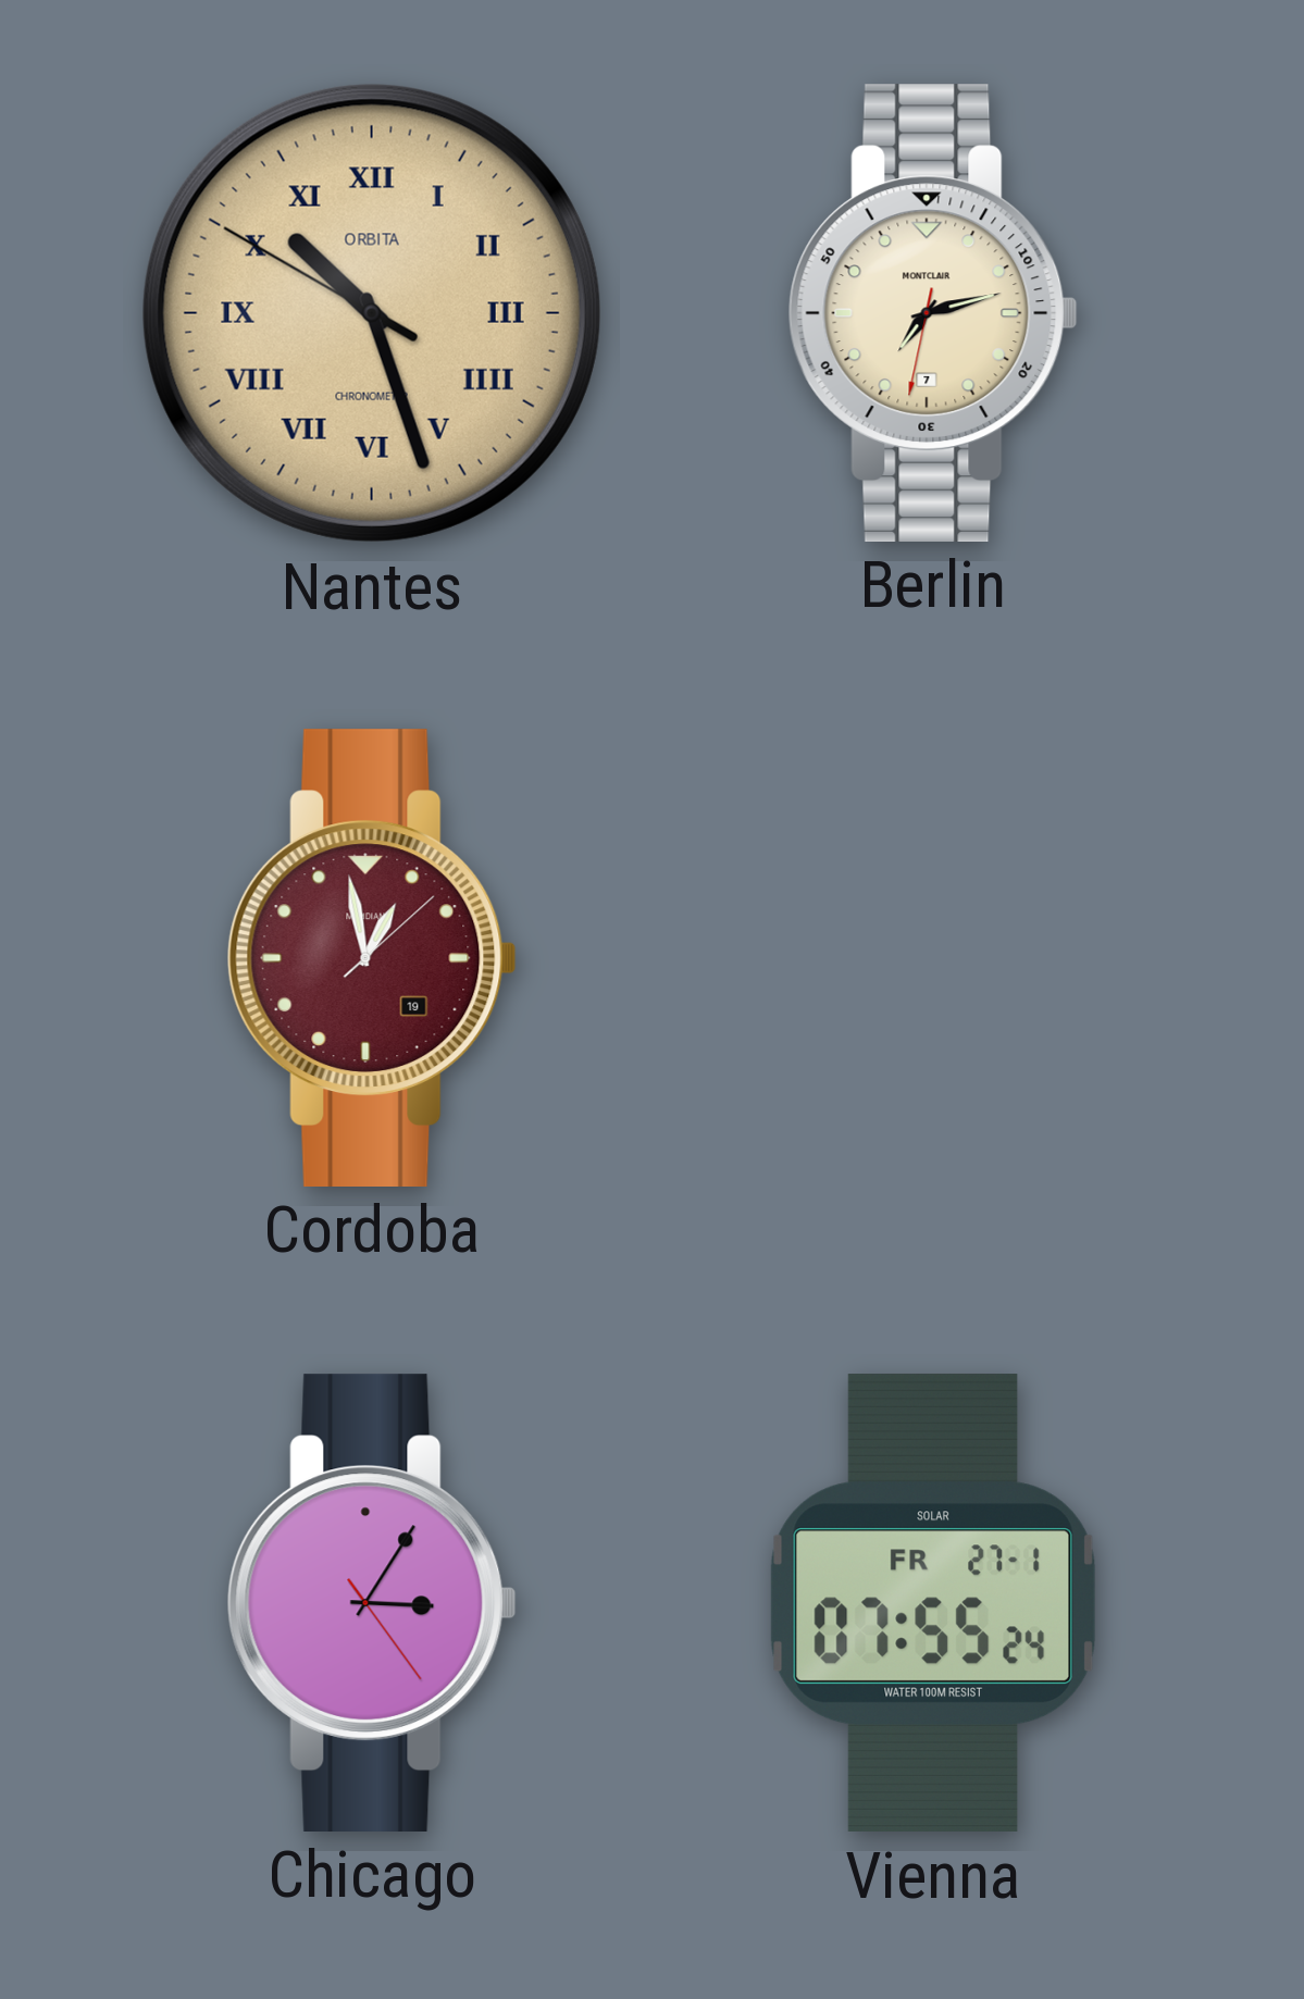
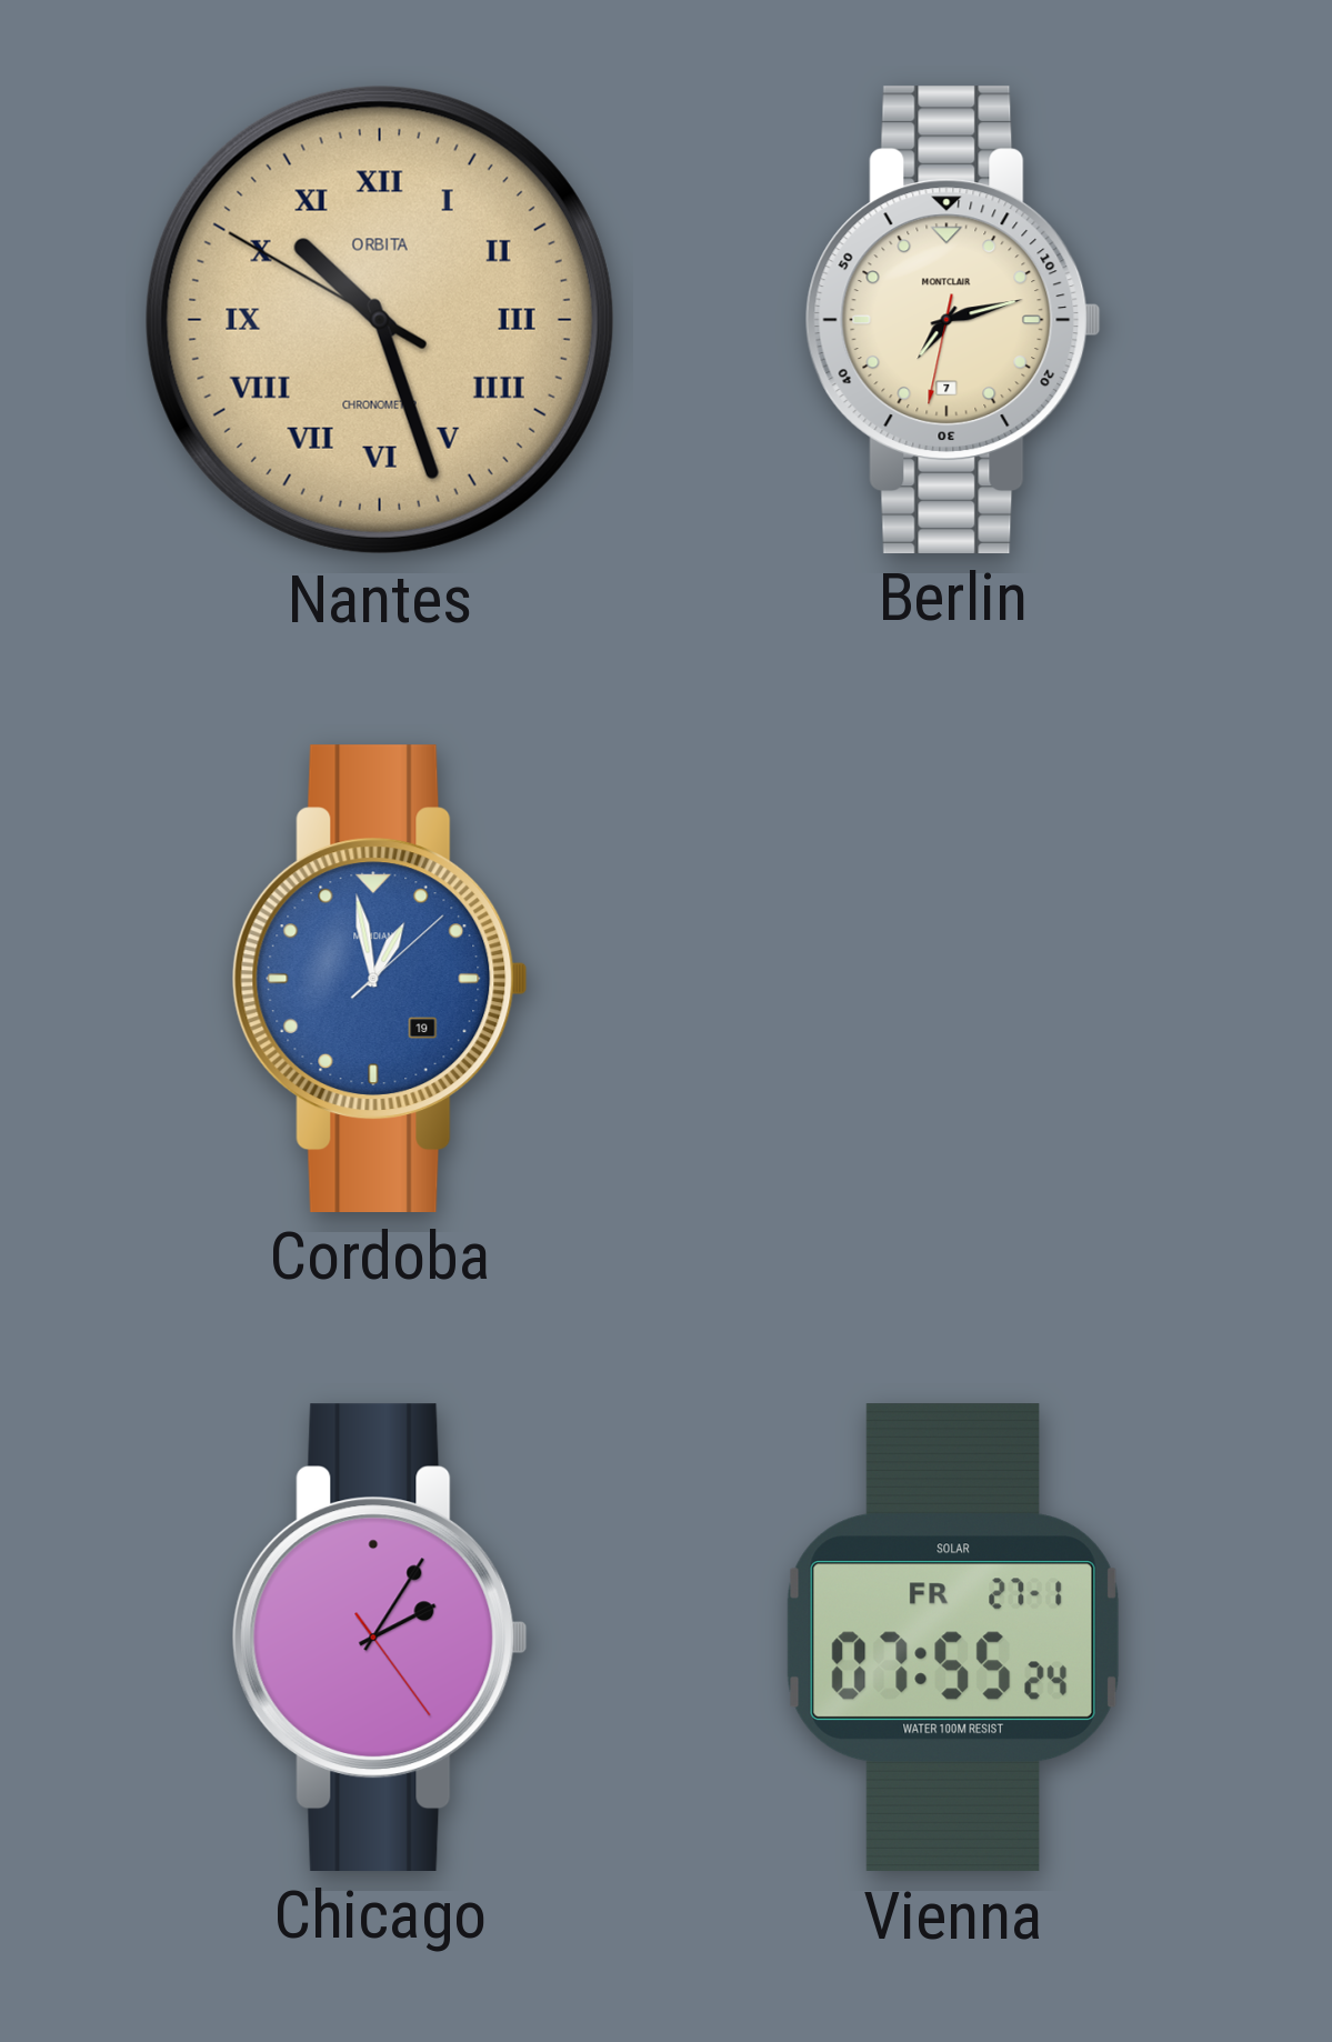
Cordoba dial: burgundy -> blue (380, 978)
Chicago: 3:05 -> 2:05 (380, 1636)
